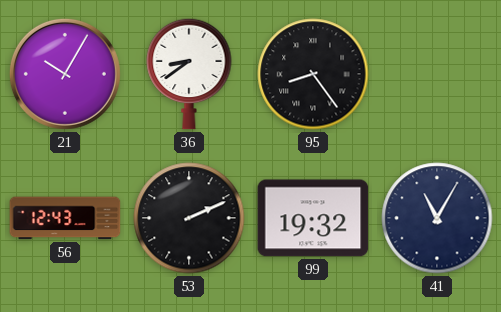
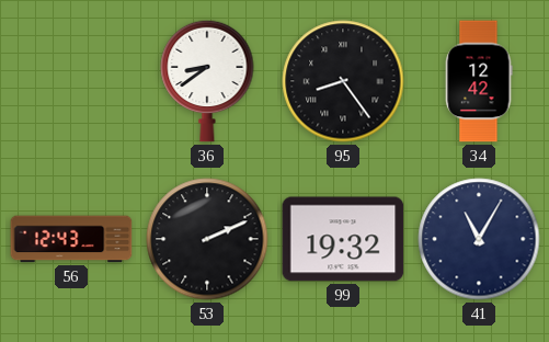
21: 10:05 -> none (65, 74)
34: none -> 12:42 (479, 81)
